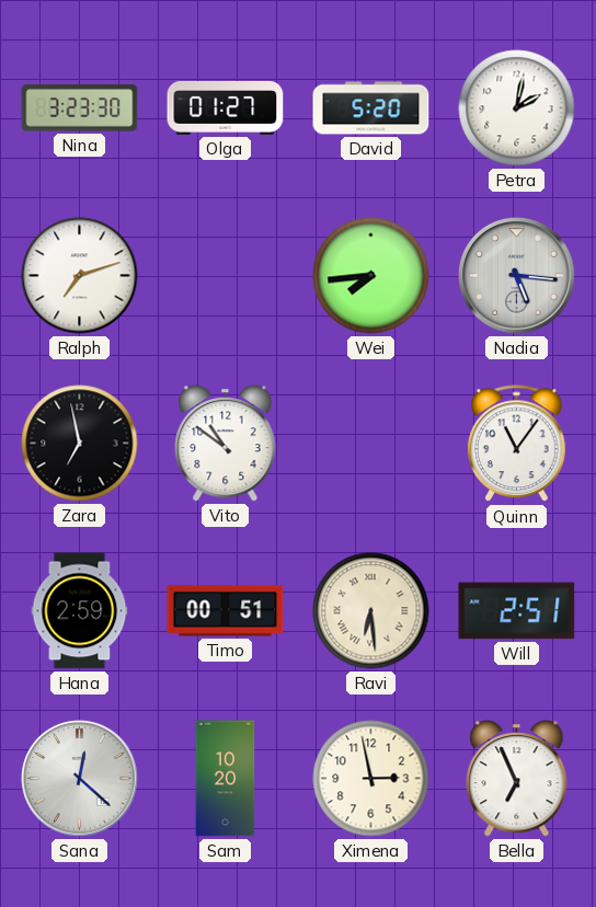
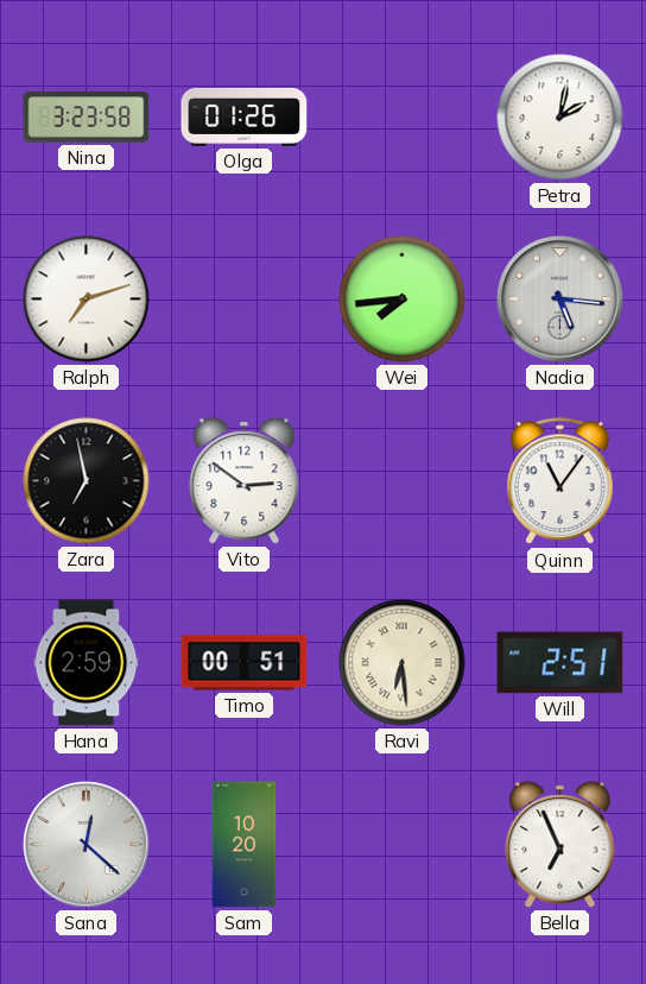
Nina: 3:23:30 -> 3:23:58 (87, 118)
Olga: 01:27 -> 01:26 (245, 116)
David: 5:20 -> none (371, 108)
Vito: 10:51 -> 2:51 (245, 481)
Ximena: 2:58 -> none (371, 779)
